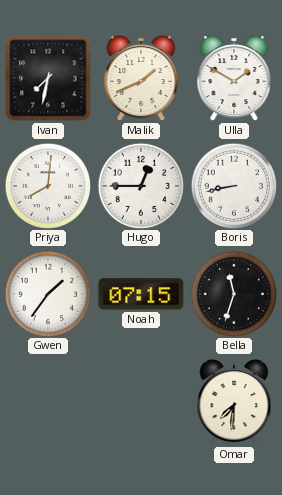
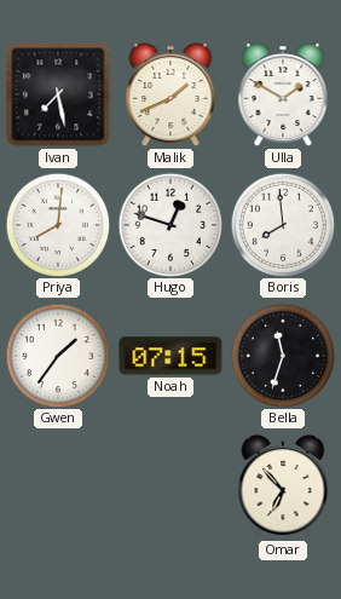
Ivan: 7:32 -> 7:28 (58, 94)
Hugo: 12:45 -> 12:48 (169, 224)
Boris: 8:43 -> 7:59 (282, 224)
Omar: 7:31 -> 6:53 (283, 486)
